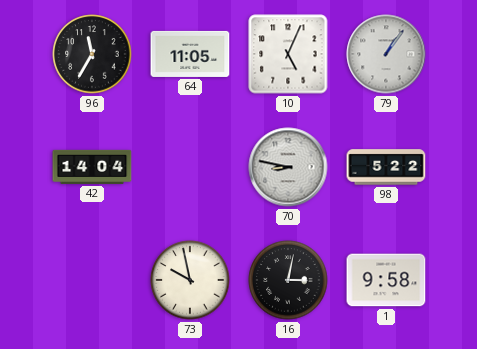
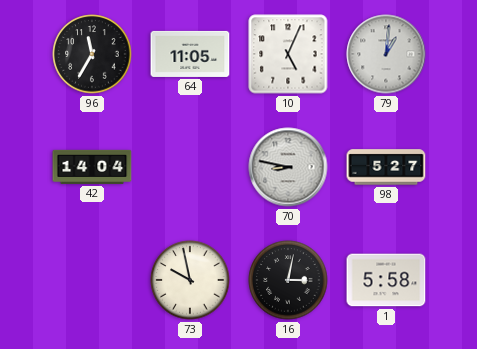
79: 1:06 -> 1:01 (386, 54)
98: 5:22 -> 5:27 (386, 167)
1: 9:58 -> 5:58 (386, 280)
